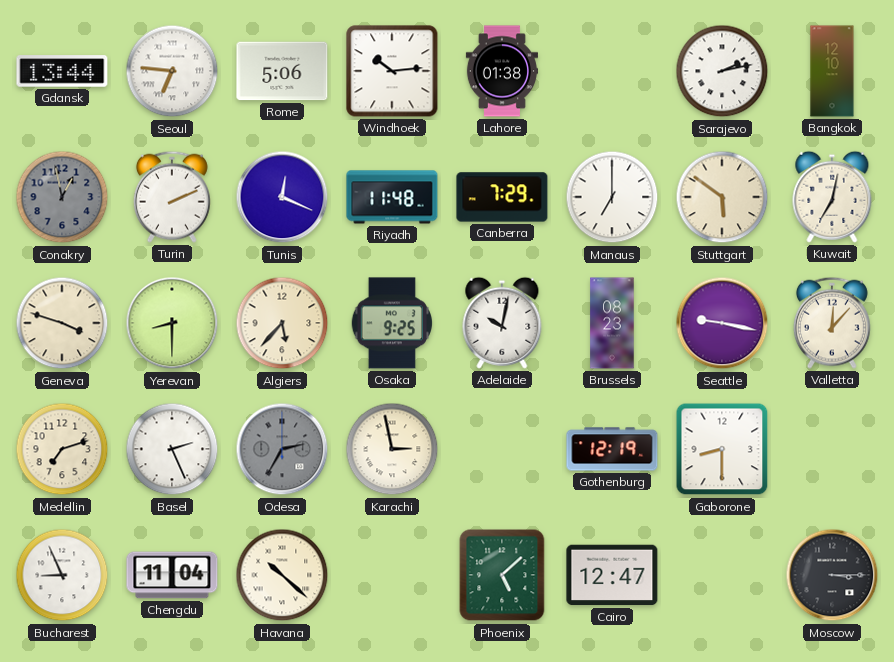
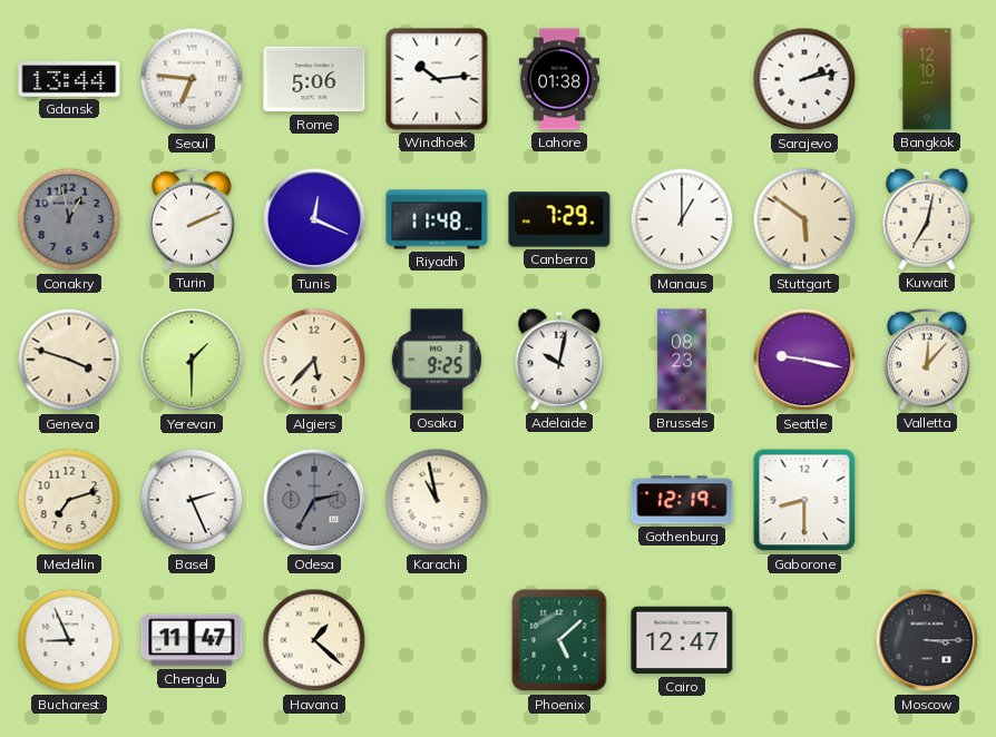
Manaus: 7:00 -> 1:00 (682, 219)
Yerevan: 8:30 -> 1:30 (192, 360)
Karachi: 2:58 -> 10:58 (437, 500)
Chengdu: 11:04 -> 11:47 (192, 640)
Havana: 10:22 -> 1:22 (314, 640)
